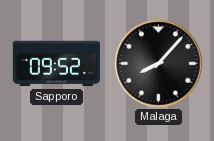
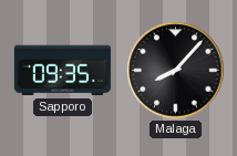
Sapporo: 09:52 -> 09:35 (62, 71)
